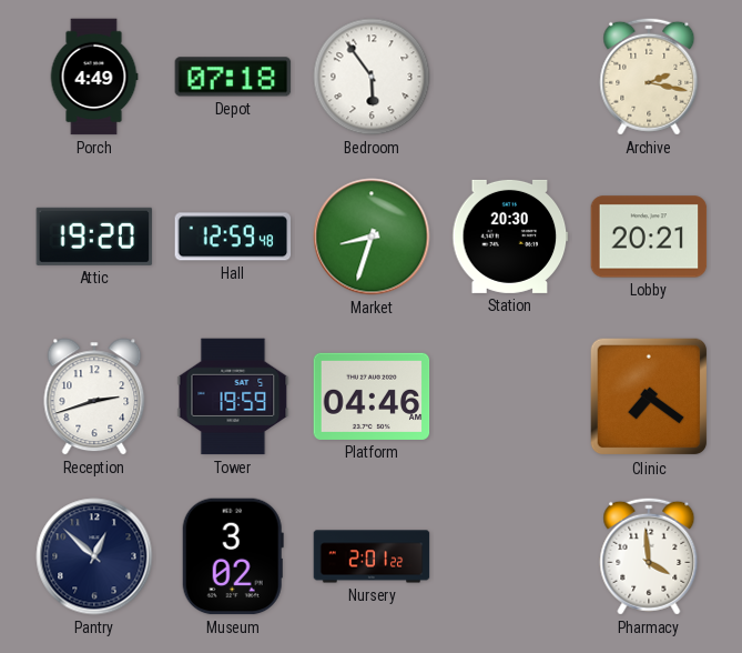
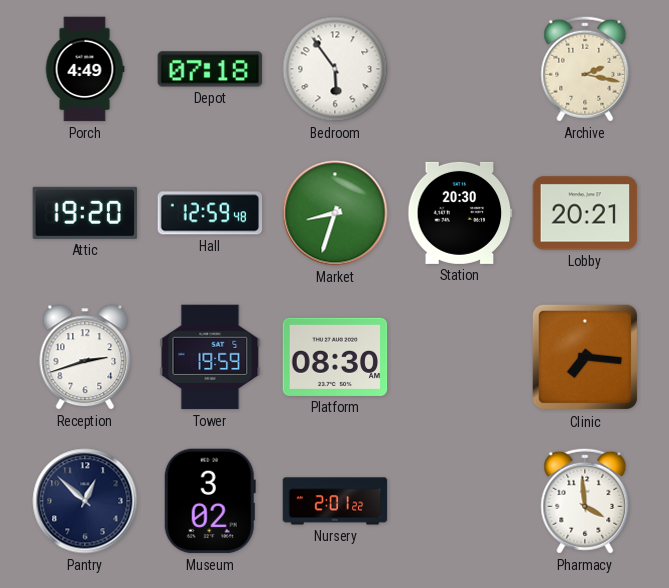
Platform: 04:46 -> 08:30 (335, 357)
Clinic: 7:21 -> 7:16 (585, 357)
